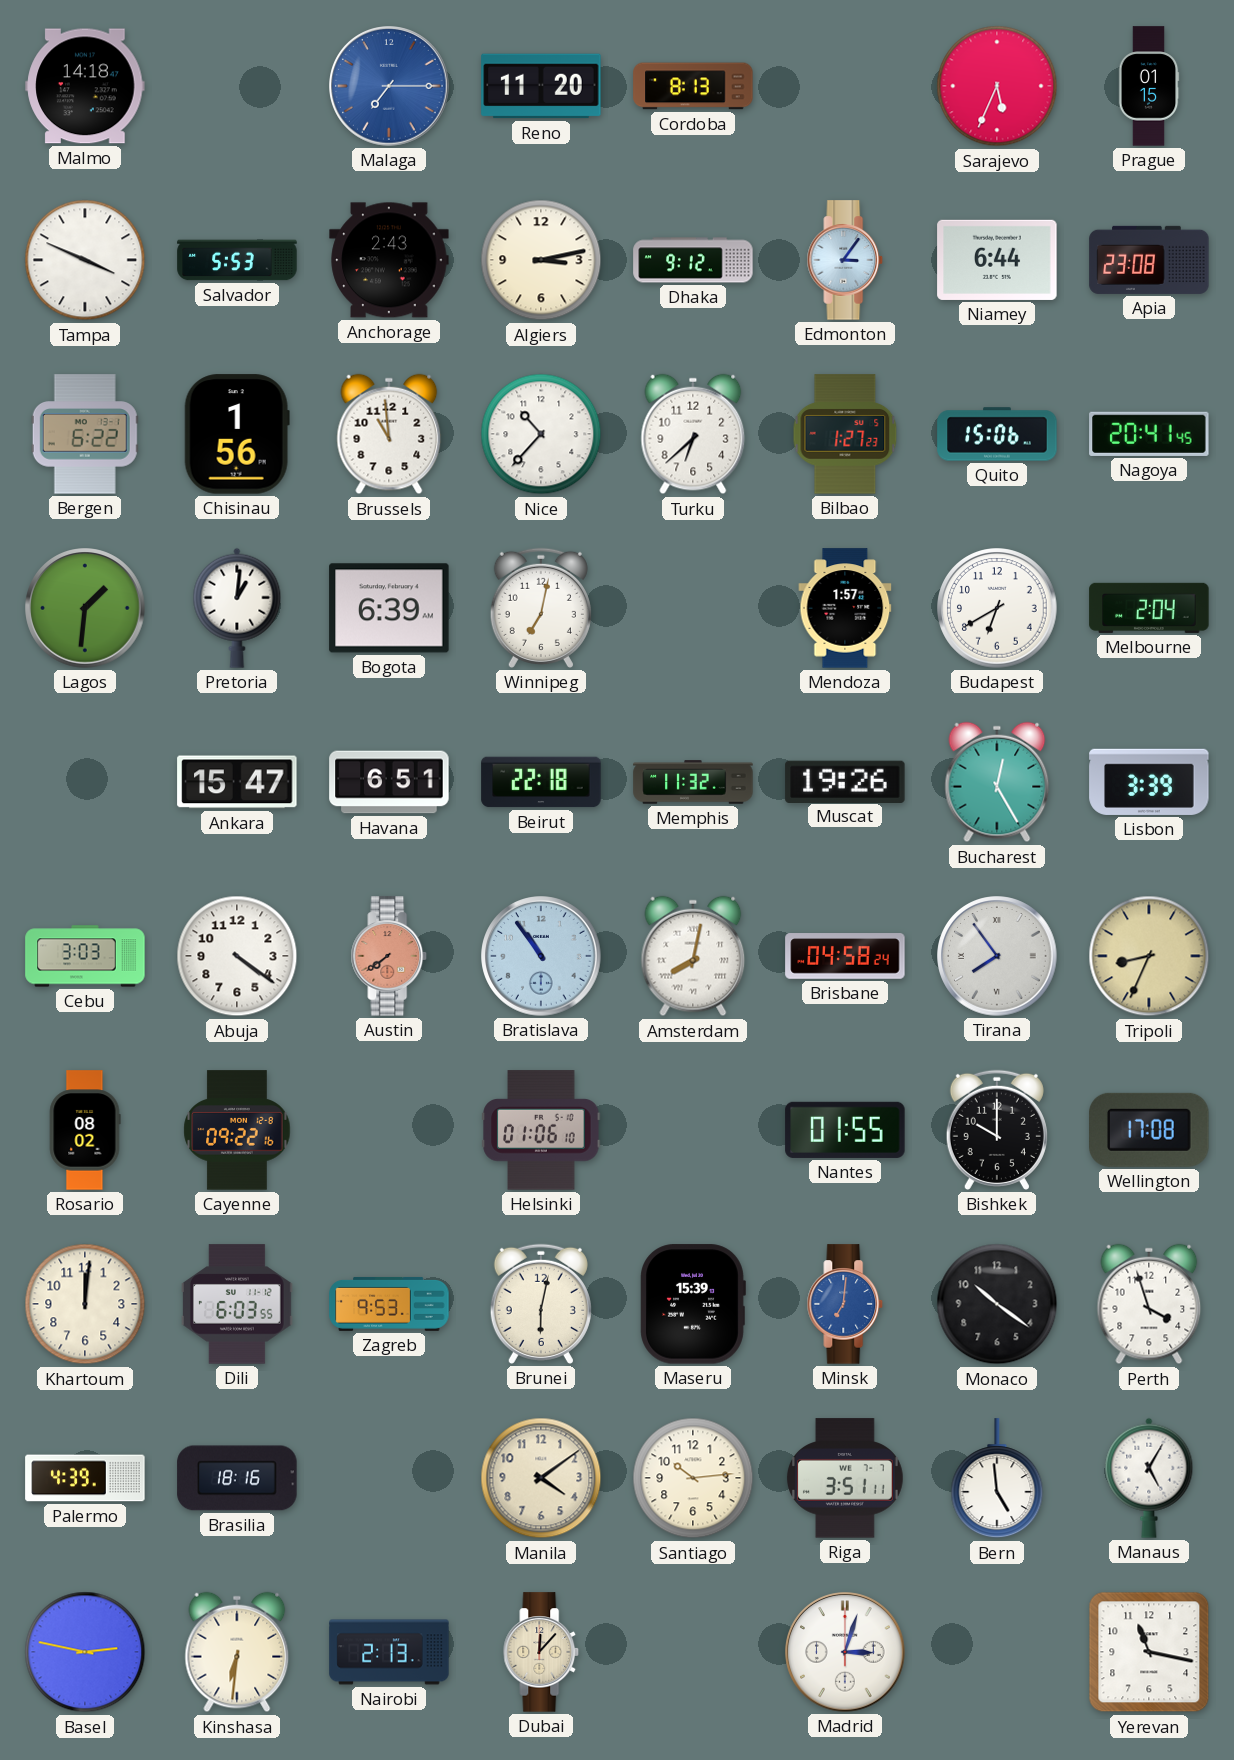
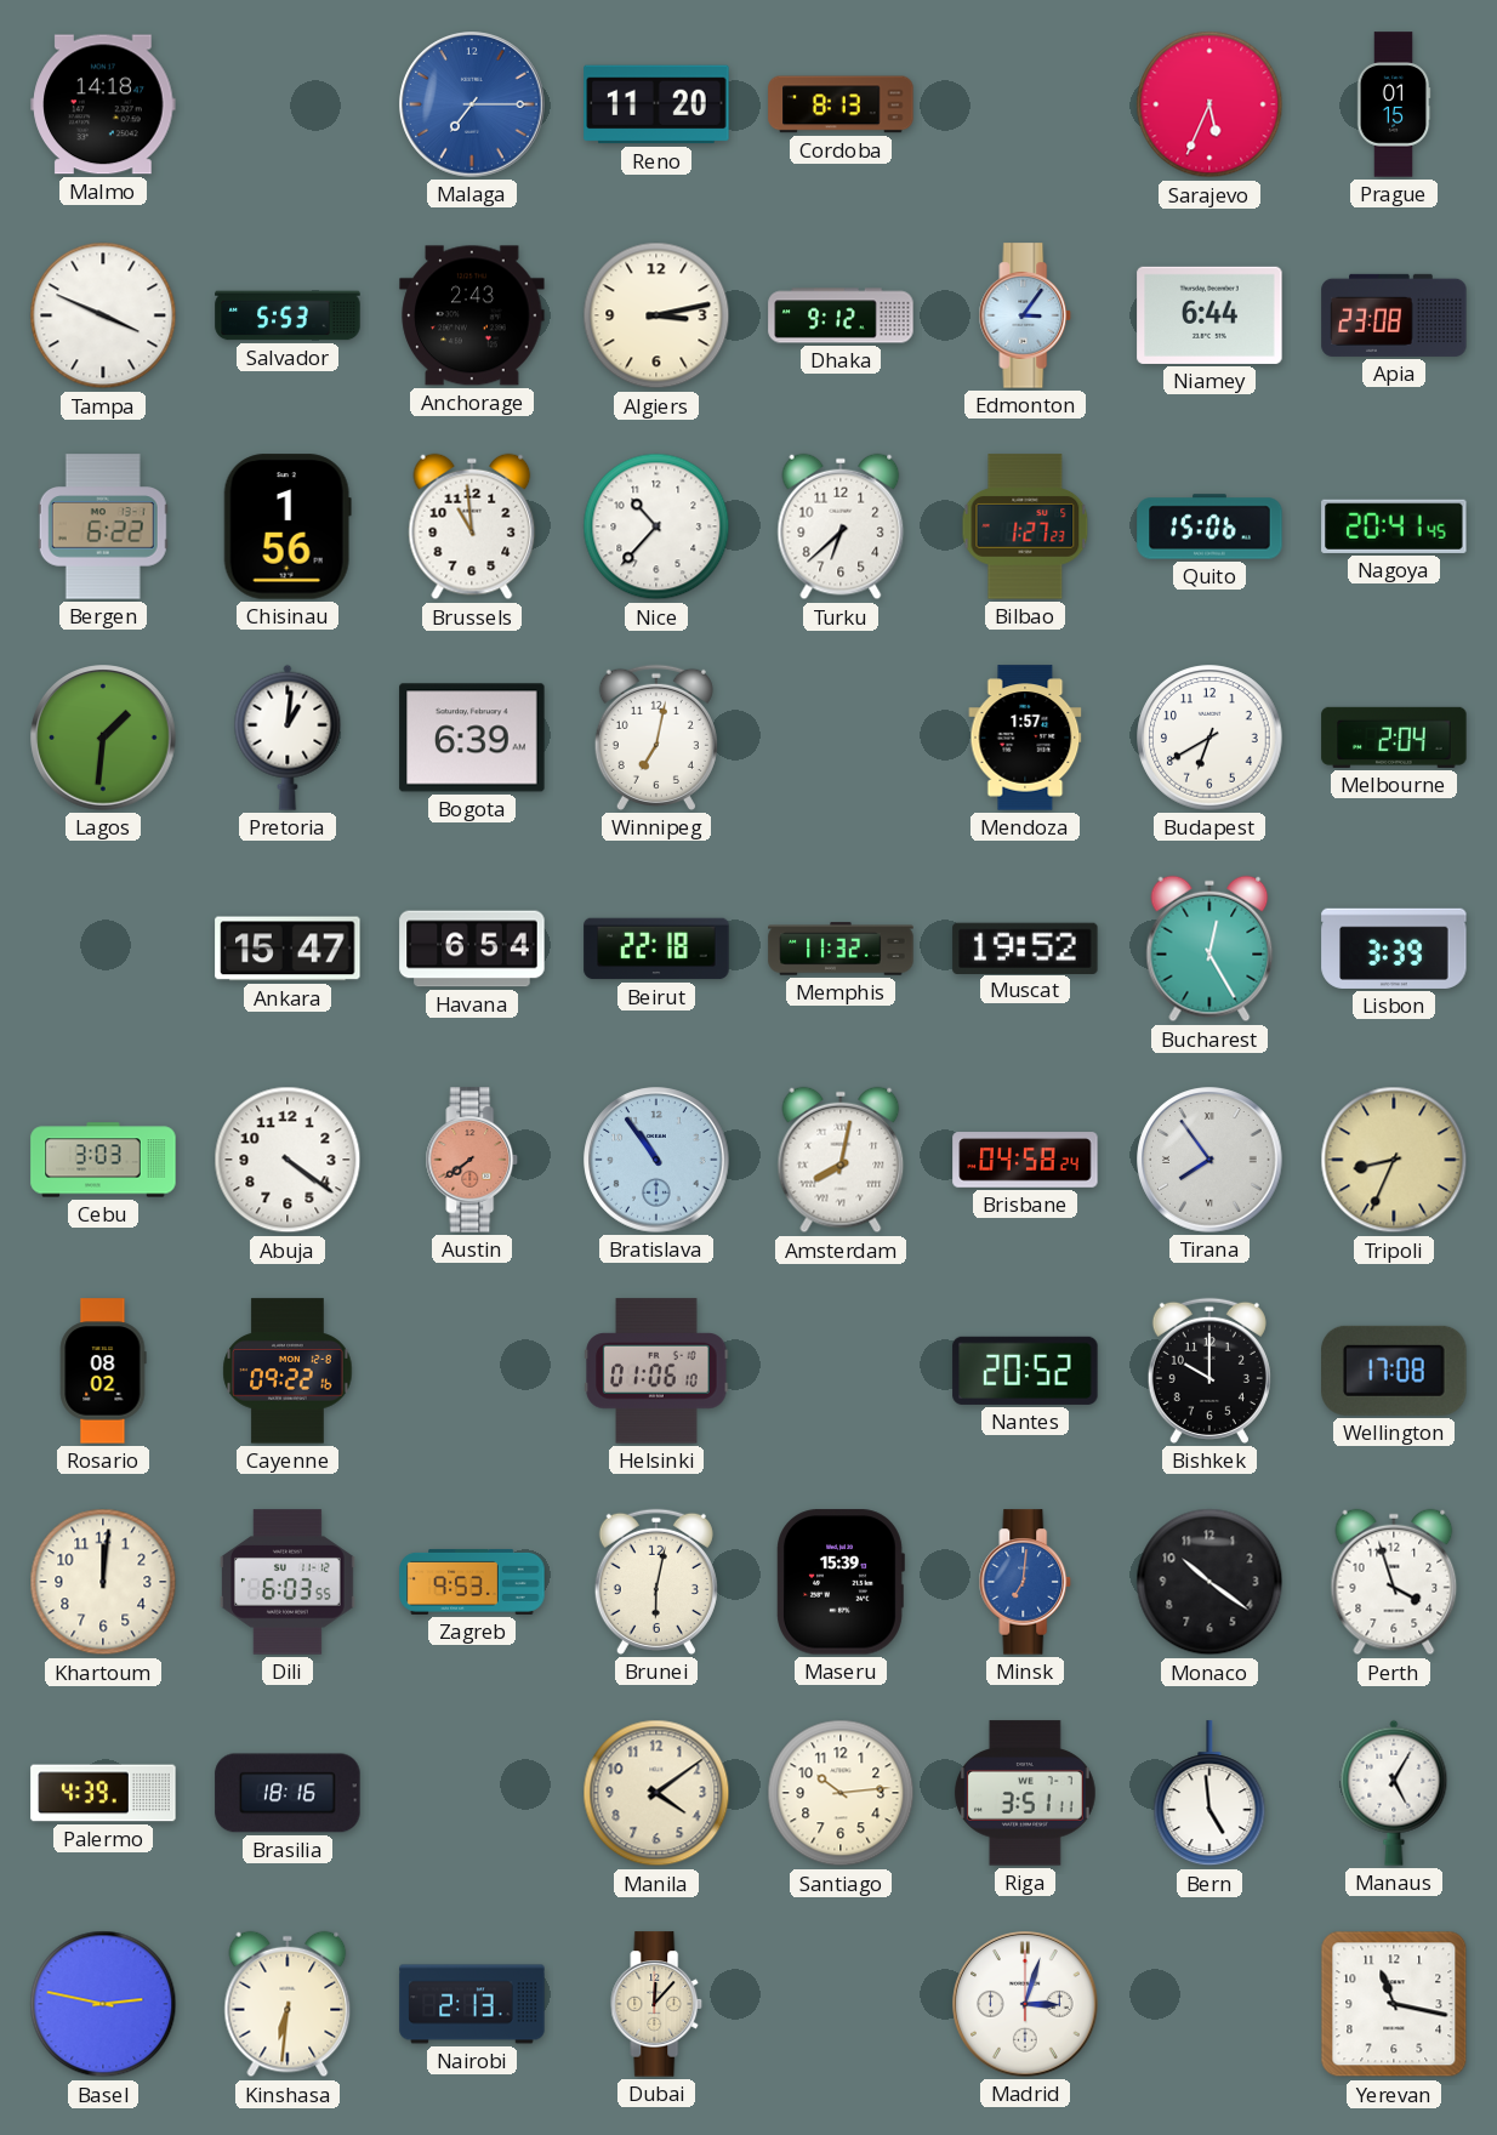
Havana: 6:51 -> 6:54 (472, 949)
Muscat: 19:26 -> 19:52 (1025, 947)
Nantes: 01:55 -> 20:52 (1025, 1371)
